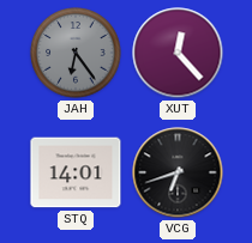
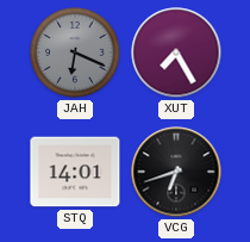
JAH: 6:24 -> 6:19 (75, 52)
XUT: 12:23 -> 7:25 (176, 52)
